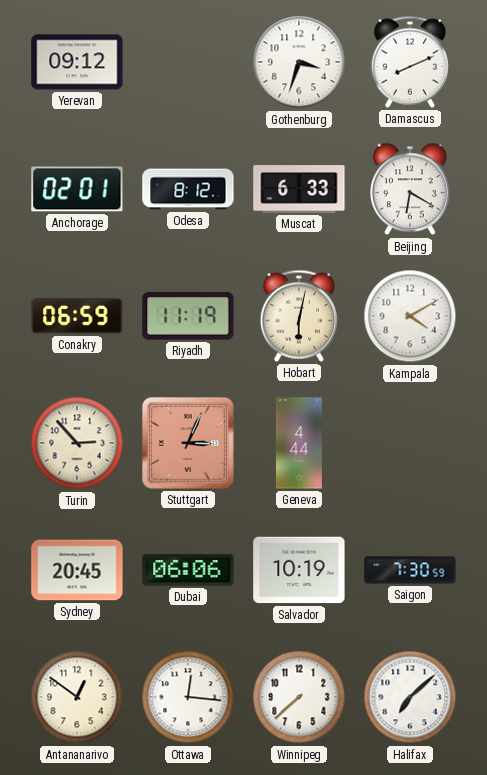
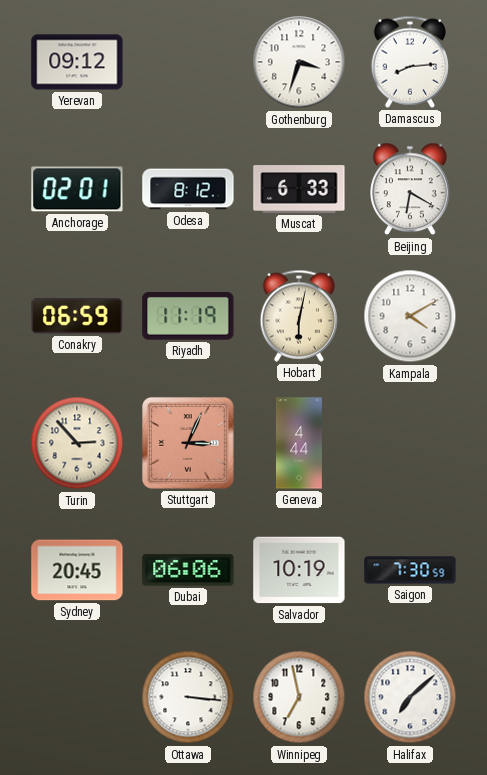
Damascus: 8:11 -> 8:14 (409, 62)
Antananarivo: 12:51 -> none (77, 697)
Ottawa: 12:16 -> 3:16 (188, 697)
Winnipeg: 7:38 -> 6:58 (299, 697)
